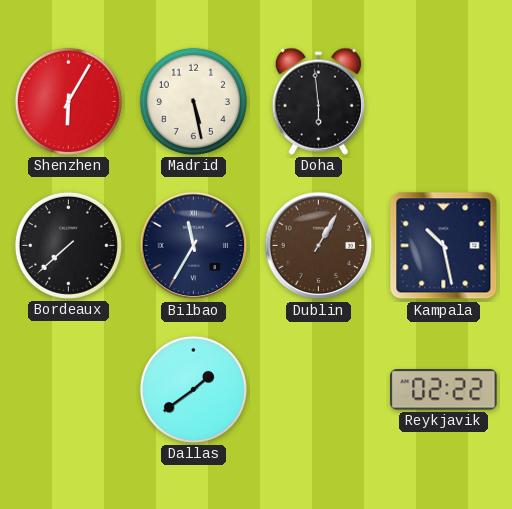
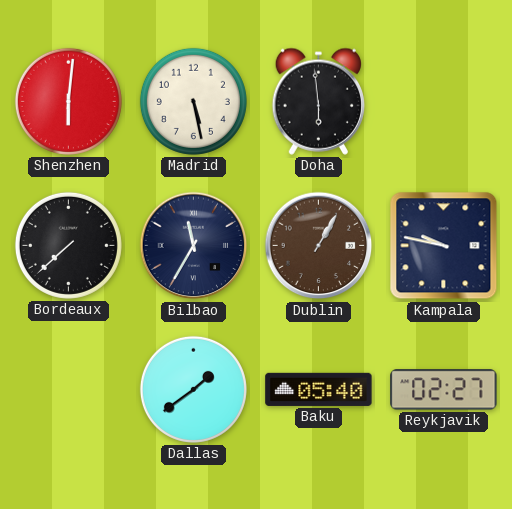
Shenzhen: 6:05 -> 6:01 (68, 101)
Kampala: 10:28 -> 9:47 (444, 246)
Baku: none -> 05:40 (319, 389)
Reykjavik: 02:22 -> 02:27 (444, 390)
